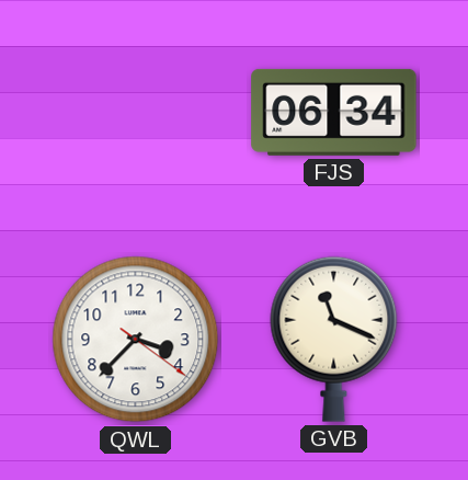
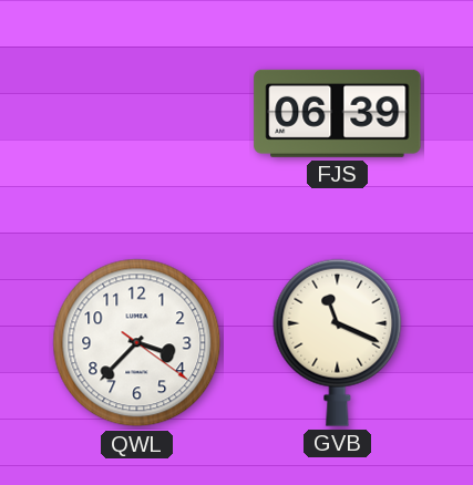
FJS: 06:34 -> 06:39 (338, 113)
